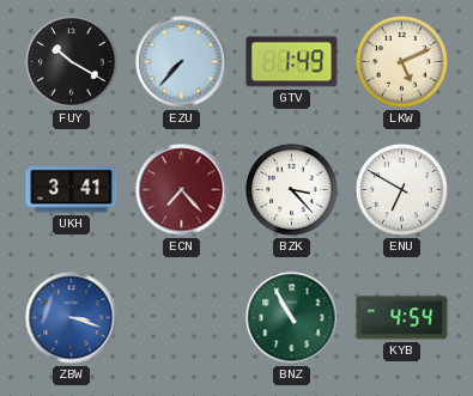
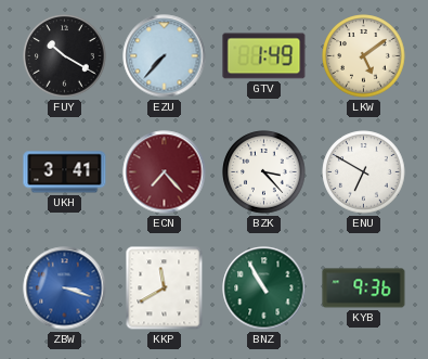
LKW: 5:11 -> 5:09 (364, 56)
KKP: none -> 11:40 (165, 289)
KYB: 4:54 -> 9:36 (364, 289)
